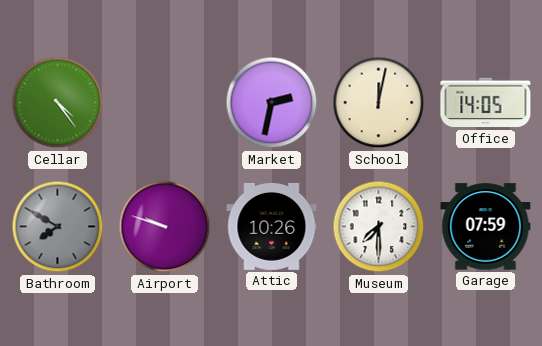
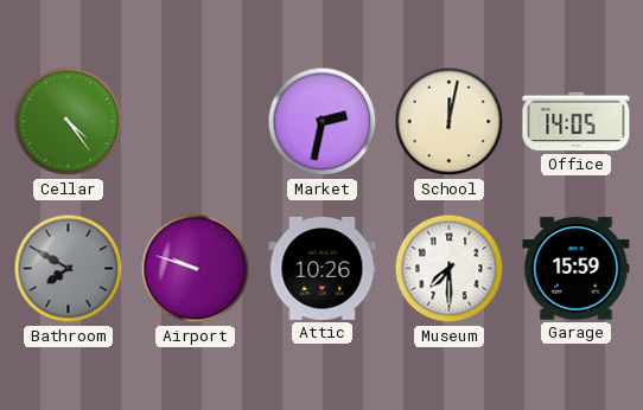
Garage: 07:59 -> 15:59 (577, 269)
